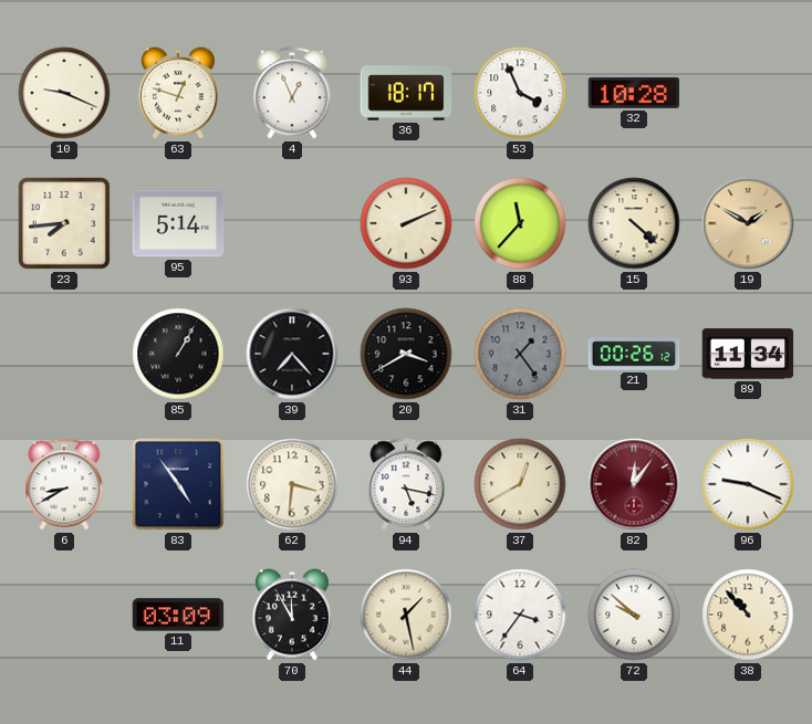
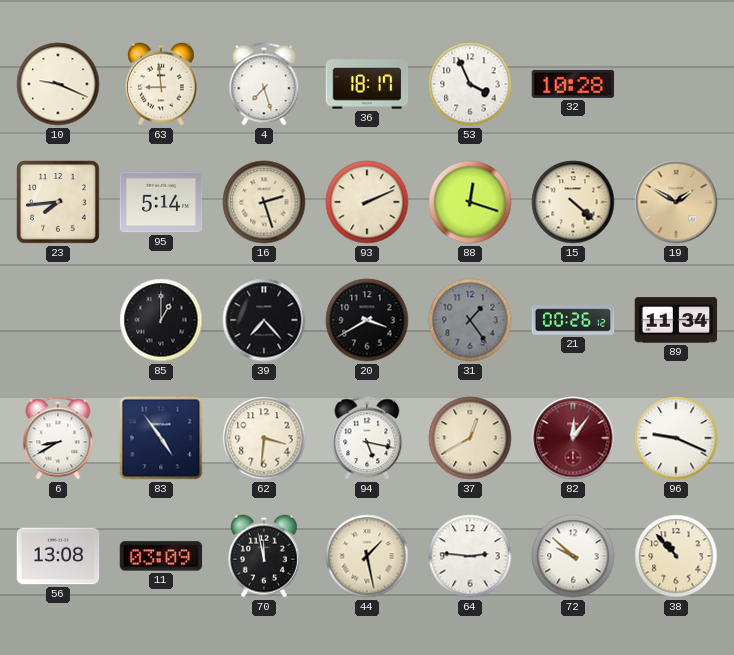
63: 12:48 -> 8:59 (161, 84)
4: 12:56 -> 7:27 (264, 84)
16: none -> 2:27 (264, 202)
88: 11:37 -> 12:18 (470, 202)
85: 1:05 -> 1:00 (161, 320)
56: none -> 13:08 (58, 556)
70: 11:55 -> 11:58 (264, 556)
64: 3:36 -> 2:46 (470, 556)
